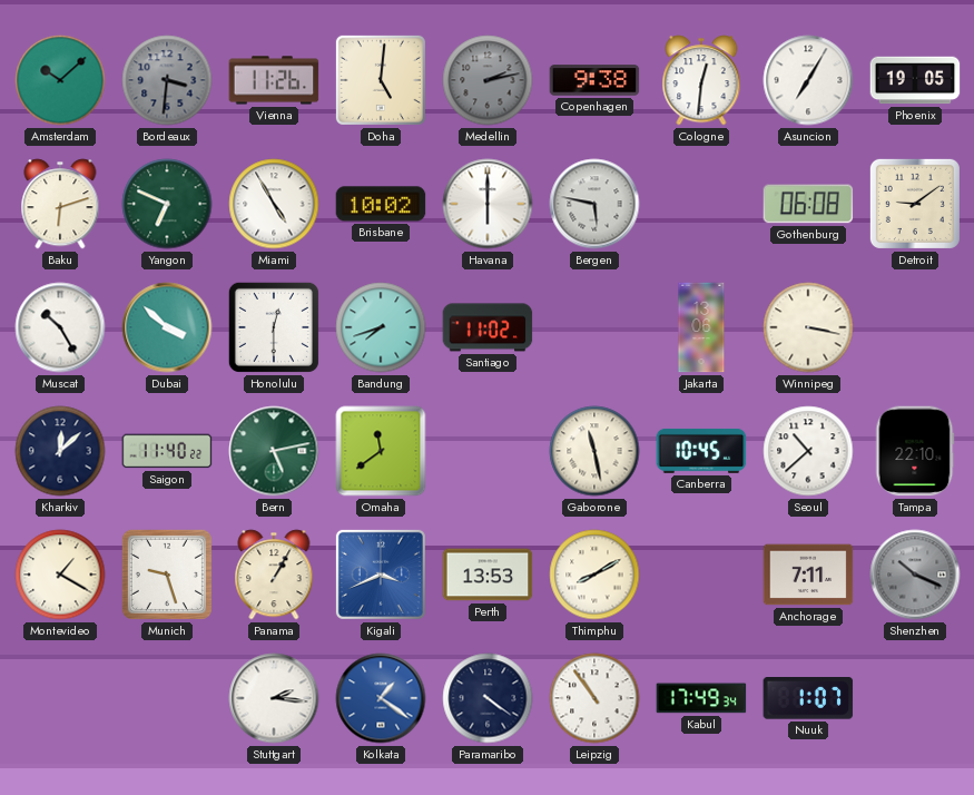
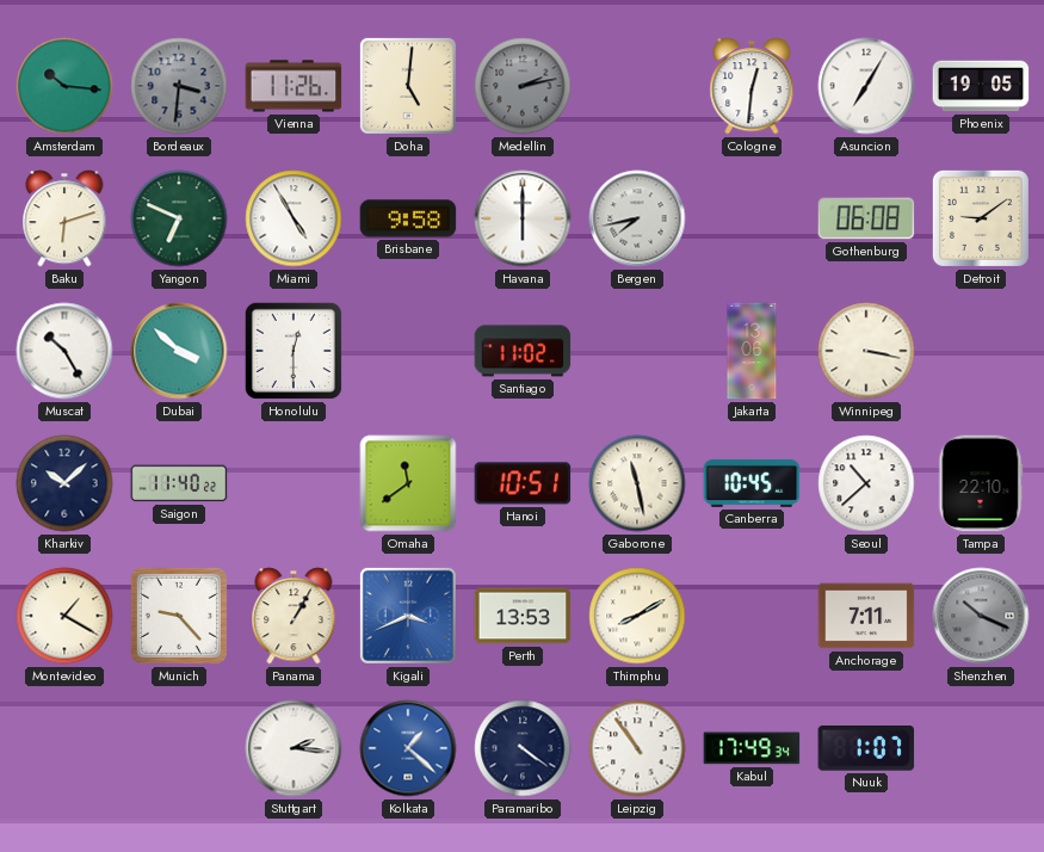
Amsterdam: 10:08 -> 10:16 (64, 86)
Copenhagen: 9:38 -> none (594, 80)
Brisbane: 10:02 -> 9:58 (408, 218)
Bergen: 5:47 -> 7:43 (637, 218)
Bandung: 7:42 -> none (381, 327)
Kharkiv: 12:08 -> 10:08 (64, 483)
Bern: 5:13 -> none (274, 451)
Hanoi: none -> 10:51 (523, 483)
Munich: 9:27 -> 9:23 (179, 616)
Kolkata: 1:21 -> 1:22 (408, 748)
